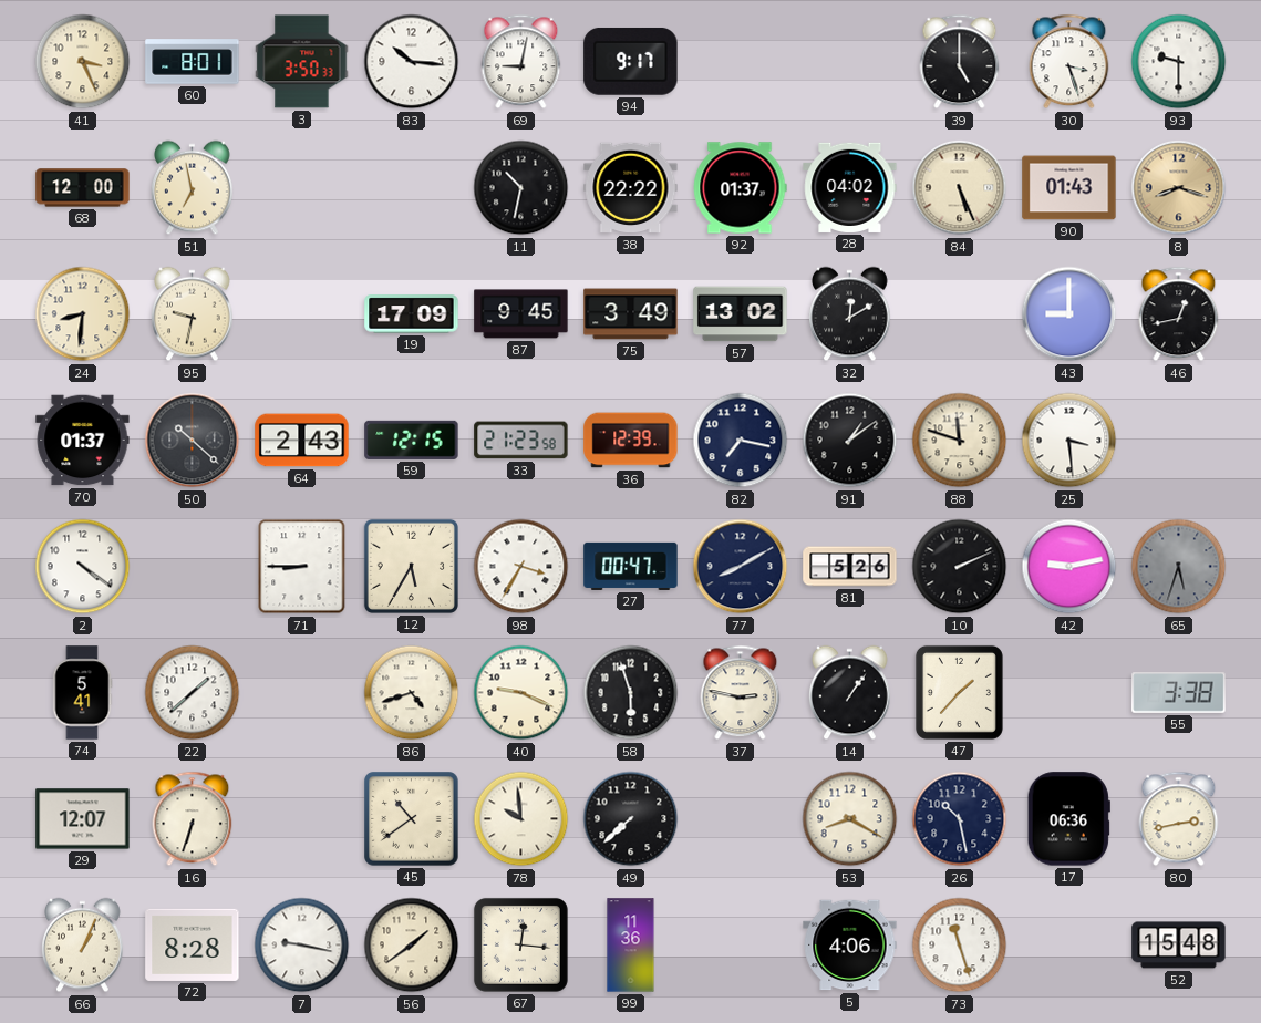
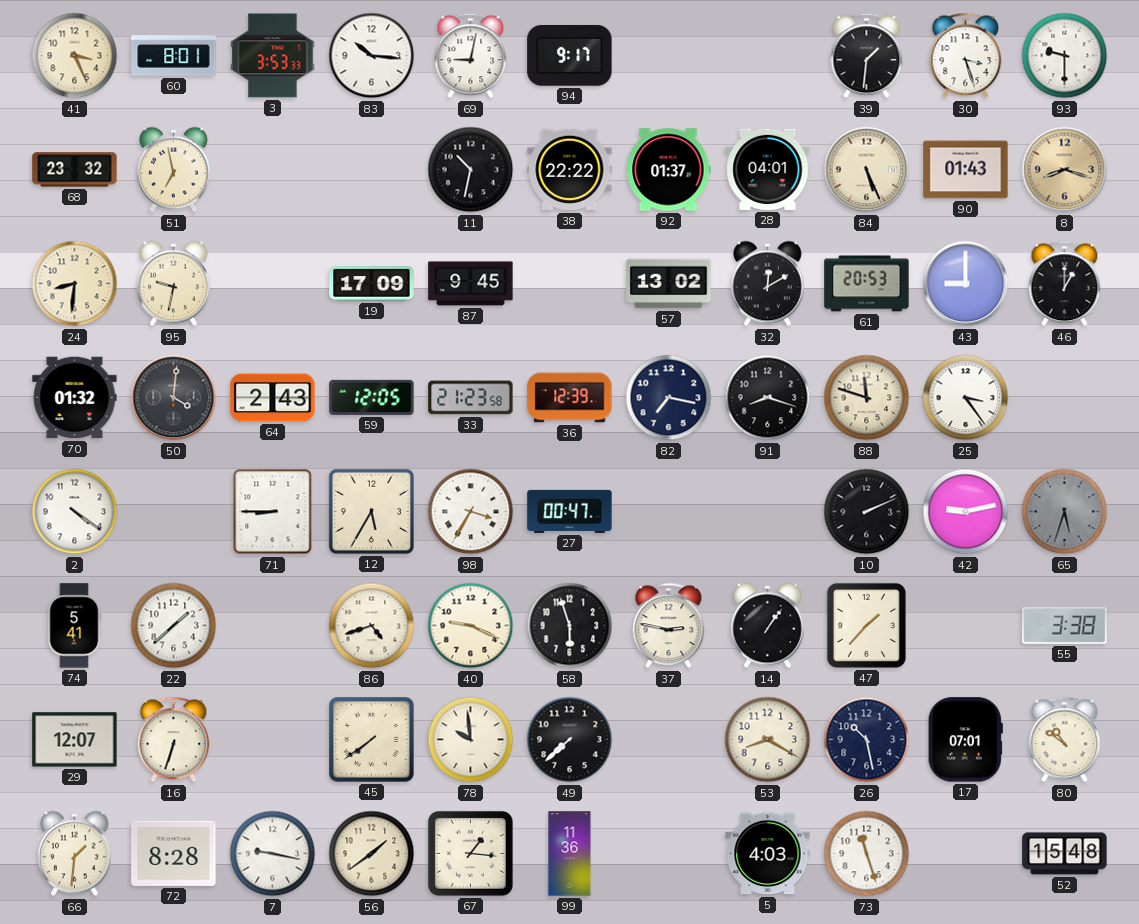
3: 3:50 -> 3:53 (273, 56)
39: 5:00 -> 1:31 (867, 56)
68: 12:00 -> 23:32 (75, 170)
28: 04:02 -> 04:01 (768, 169)
75: 3:49 -> none (631, 314)
61: none -> 20:53 (867, 284)
46: 12:43 -> 1:00 (1065, 284)
70: 01:37 -> 01:32 (75, 398)
50: 10:22 -> 4:01 (174, 398)
59: 12:15 -> 12:05 (372, 397)
91: 1:09 -> 8:18 (768, 398)
25: 3:29 -> 3:24 (966, 398)
77: 8:10 -> none (741, 567)
81: 5:26 -> none (850, 567)
45: 10:39 -> 7:39 (372, 740)
17: 06:36 -> 07:01 (965, 740)
80: 2:43 -> 10:51 (1065, 740)
66: 1:04 -> 1:31 (75, 854)
67: 12:16 -> 1:16 (470, 853)
5: 4:06 -> 4:03 (768, 854)
